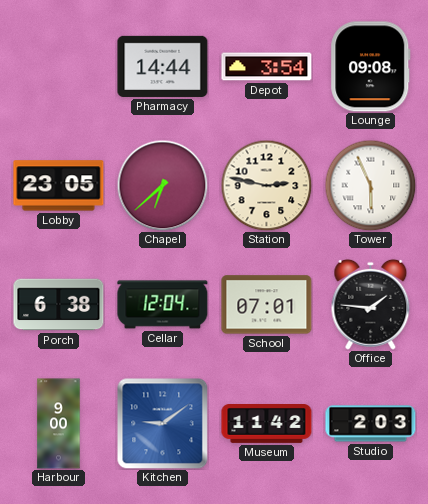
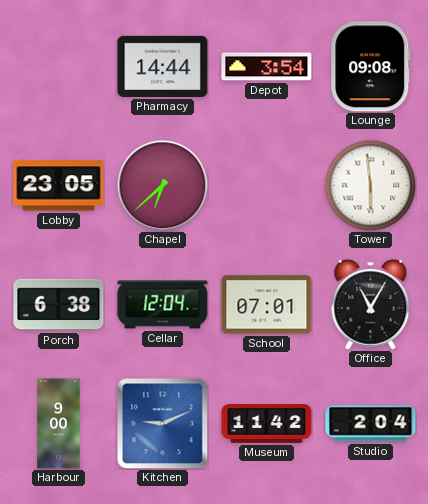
Station: 2:47 -> none (266, 185)
Tower: 5:56 -> 5:59 (370, 185)
Office: 1:46 -> 11:05 (371, 304)
Kitchen: 9:09 -> 9:11 (162, 423)
Studio: 2:03 -> 2:04 (371, 424)
